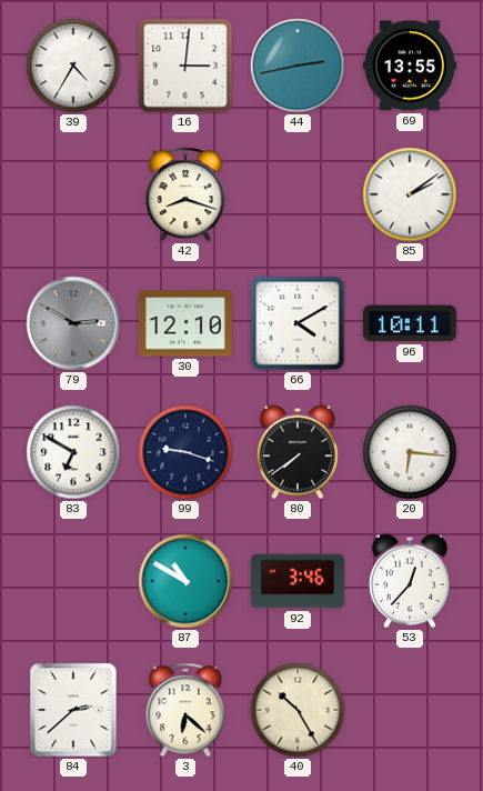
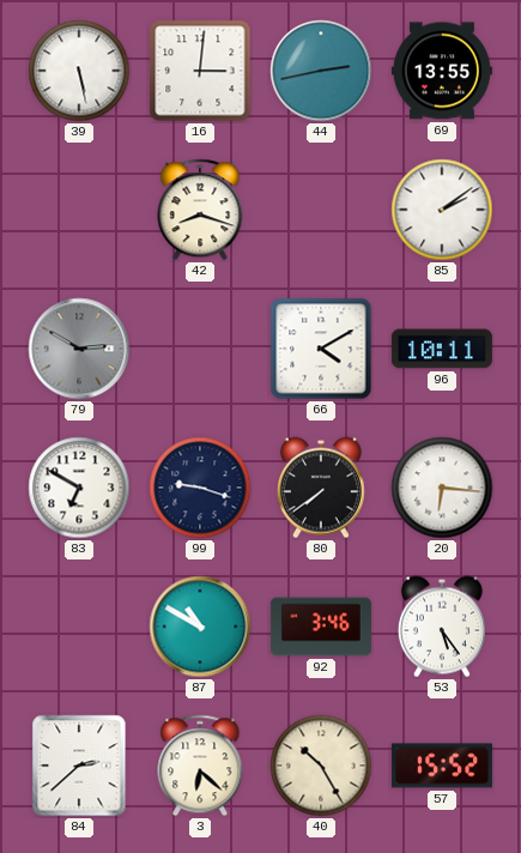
39: 4:35 -> 5:28 (79, 71)
30: 12:10 -> none (185, 323)
53: 12:37 -> 5:24 (442, 627)
57: none -> 15:52 (442, 766)
